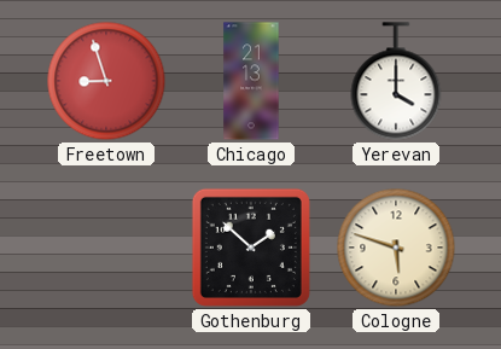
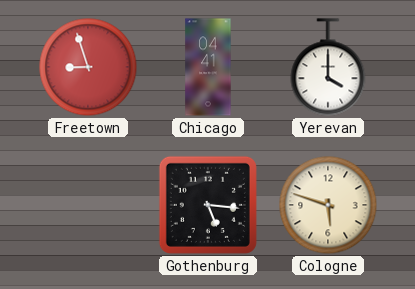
Chicago: 21:13 -> 04:41 (208, 67)
Gothenburg: 1:52 -> 5:16 (208, 205)
